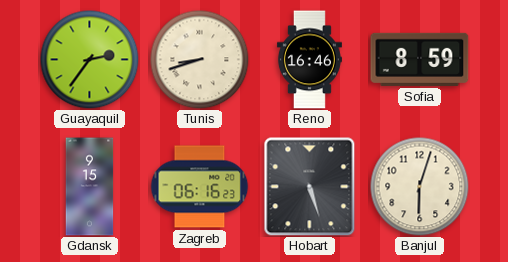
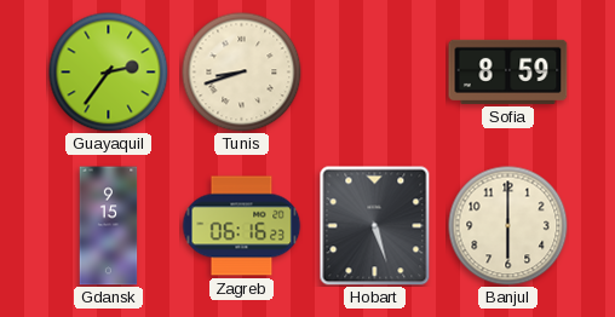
Reno: 16:46 -> none (309, 60)
Banjul: 6:03 -> 6:00 (508, 226)
